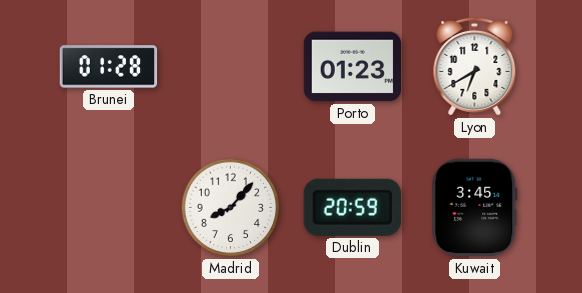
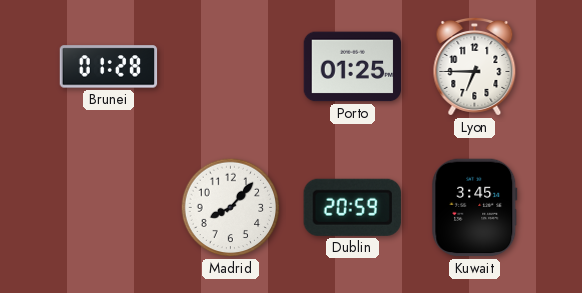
Porto: 01:23 -> 01:25 (353, 67)
Lyon: 6:40 -> 6:45 (475, 66)
